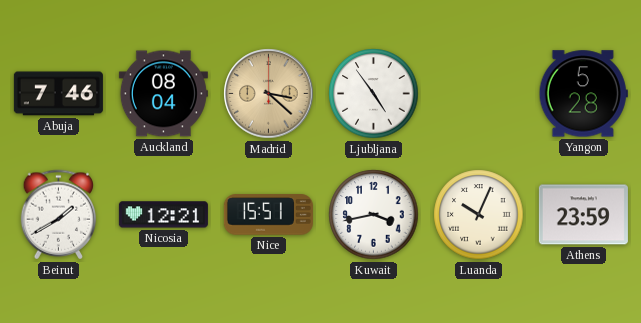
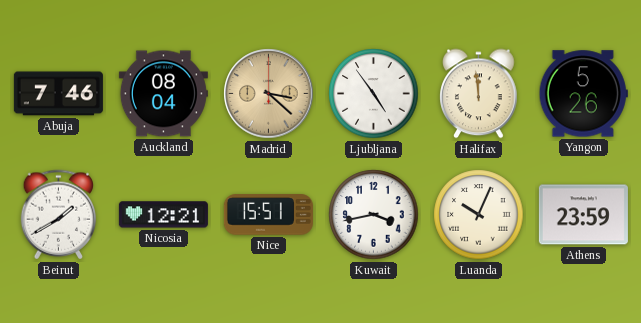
Halifax: none -> 11:59 (479, 94)
Yangon: 5:28 -> 5:26 (583, 94)
